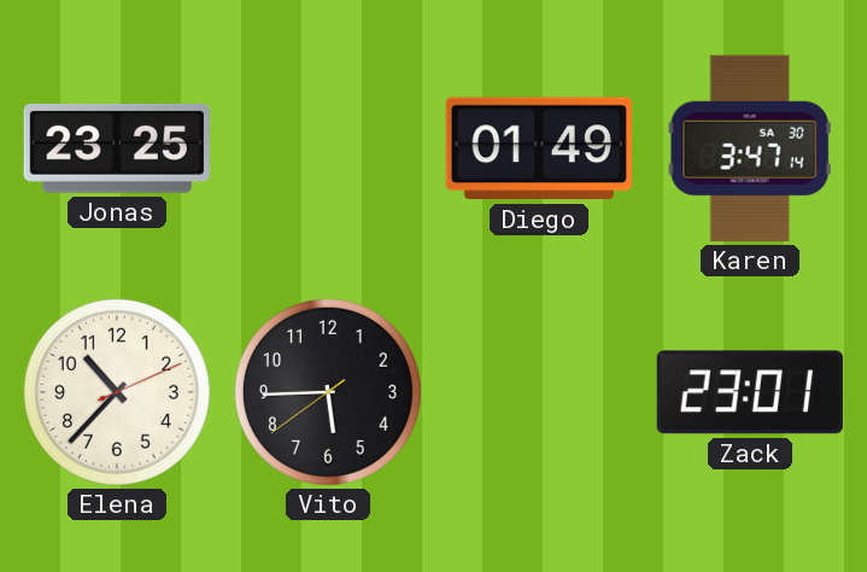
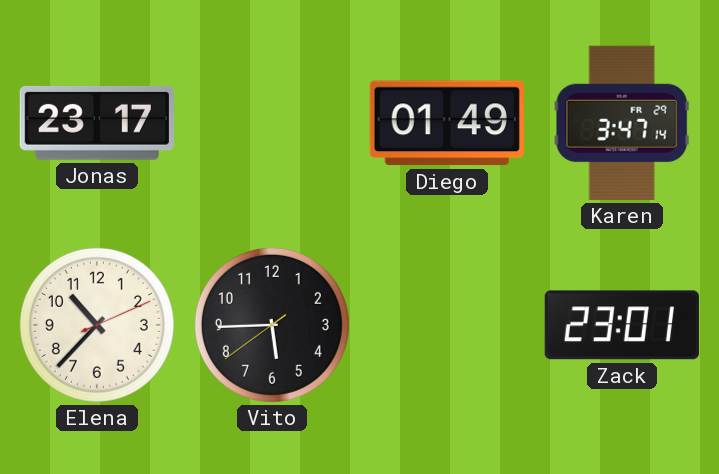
Jonas: 23:25 -> 23:17 (97, 123)
Karen date: SA 30 -> FR 29 (622, 123)
